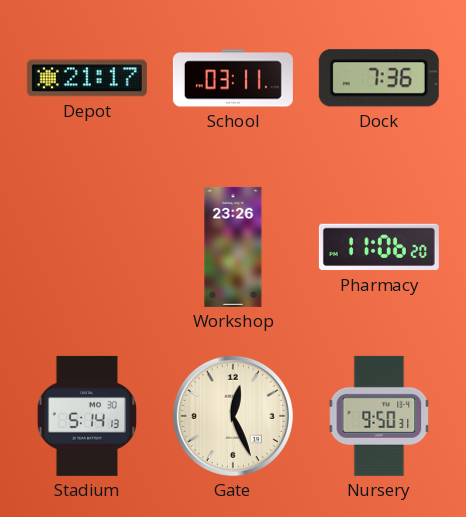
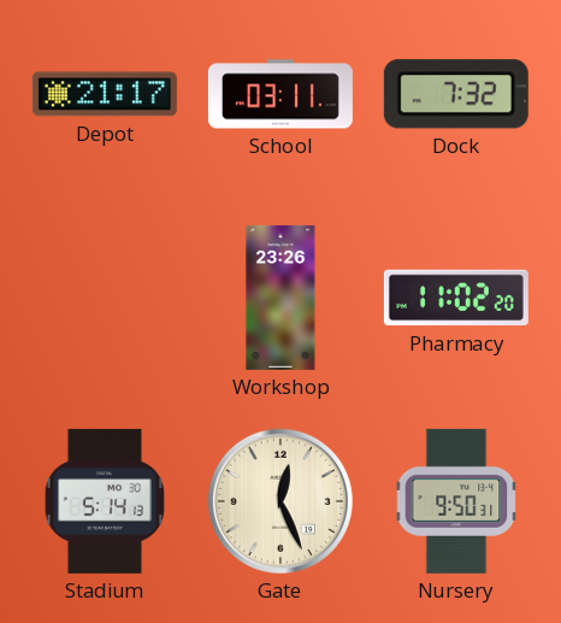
Dock: 7:36 -> 7:32 (456, 94)
Pharmacy: 11:06 -> 11:02 (456, 298)
